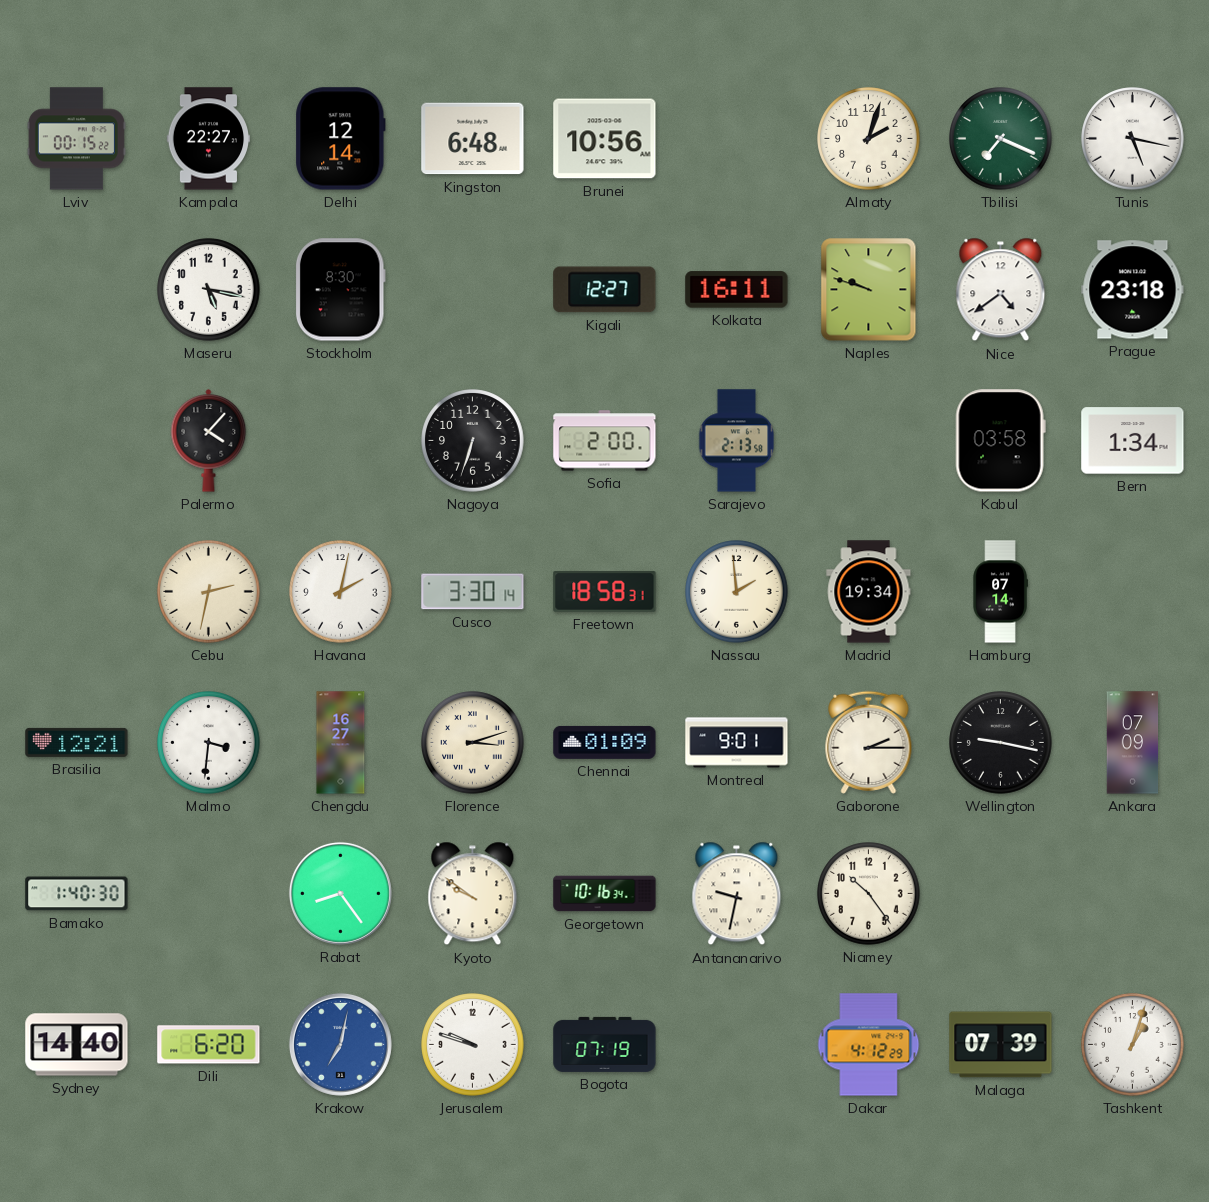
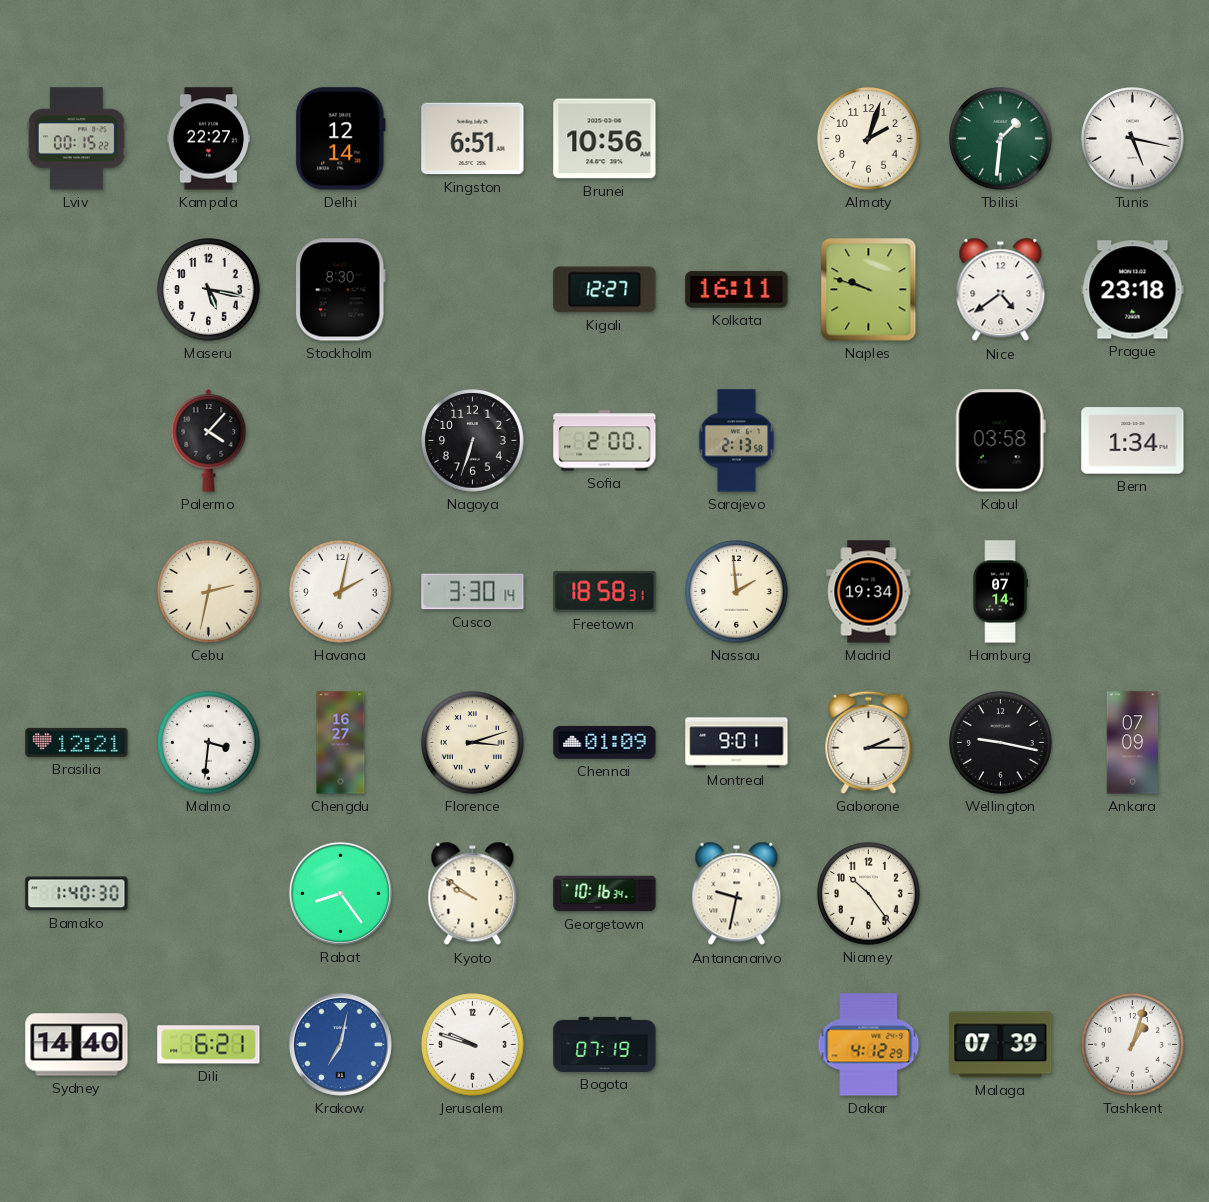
Kingston: 6:48 -> 6:51 (473, 139)
Tbilisi: 7:19 -> 1:31 (1001, 139)
Dili: 6:20 -> 6:21 (209, 1045)
